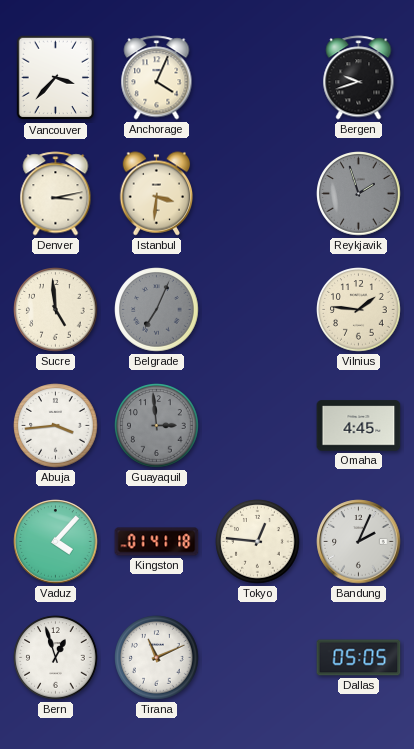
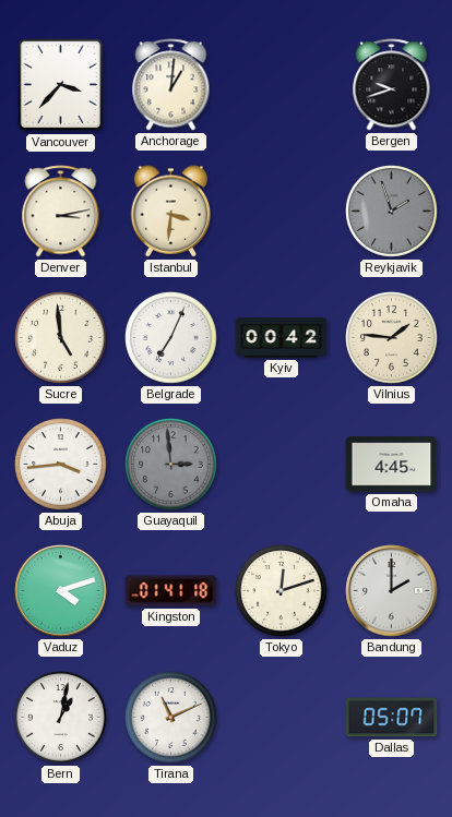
Anchorage: 4:04 -> 1:01 (171, 85)
Belgrade dial: grey -> white (171, 338)
Kyiv: none -> 00:42 (282, 338)
Vaduz: 4:07 -> 4:12 (61, 591)
Tokyo: 12:46 -> 12:12 (282, 591)
Bandung: 2:04 -> 2:00 (392, 591)
Bern: 12:57 -> 1:02 (61, 718)
Dallas: 05:05 -> 05:07 (392, 718)
